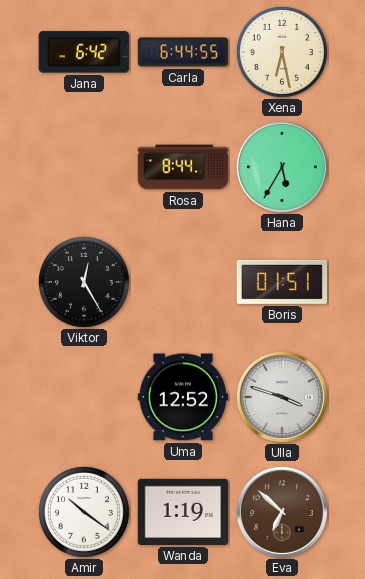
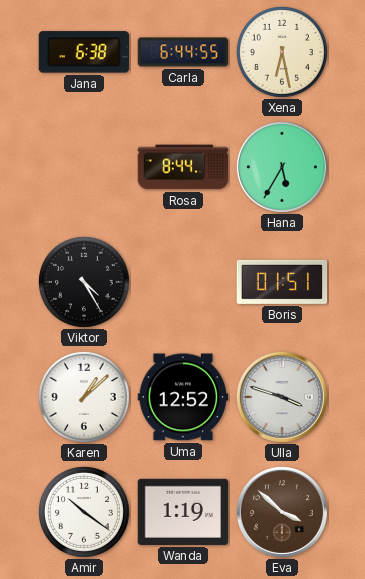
Jana: 6:42 -> 6:38 (84, 52)
Viktor: 12:25 -> 4:25 (84, 282)
Karen: none -> 1:08 (84, 397)
Eva: 6:52 -> 3:52 (282, 512)
